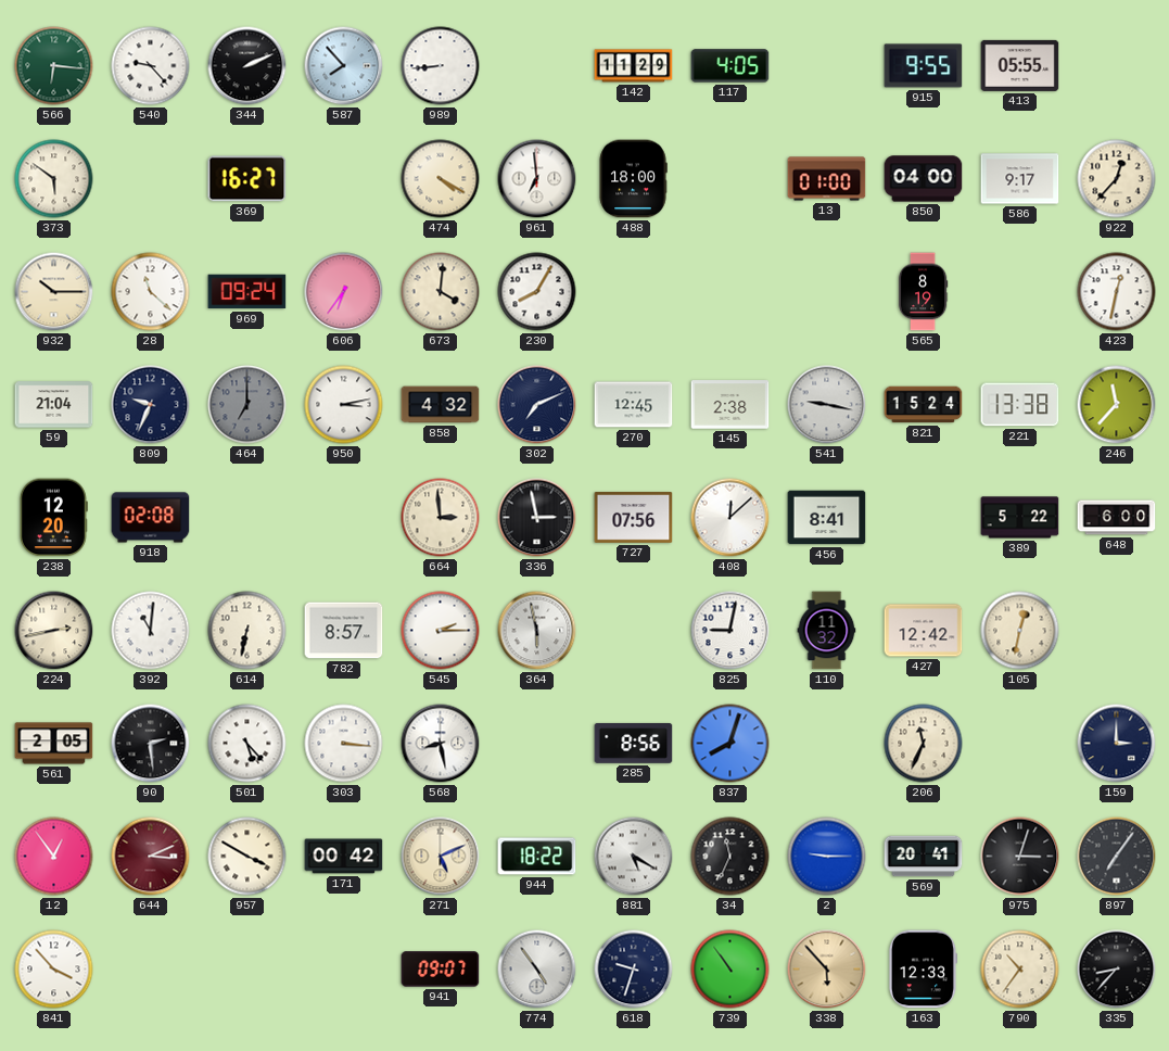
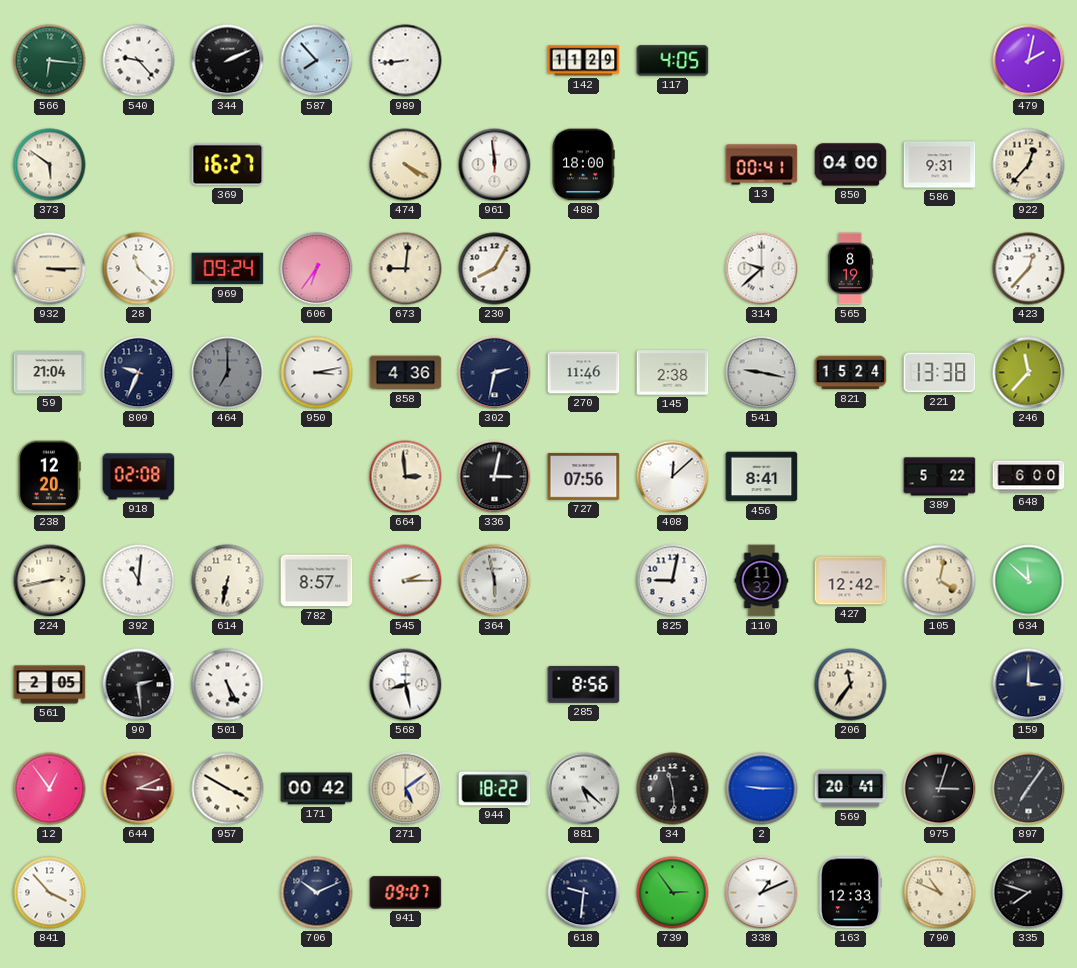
915: 9:55 -> none (924, 66)
413: 05:55 -> none (1020, 65)
479: none -> 2:02 (1029, 61)
961: 6:59 -> 11:59 (495, 165)
13: 01:00 -> 00:41 (762, 165)
586: 9:17 -> 9:31 (940, 165)
932: 10:15 -> 3:15 (50, 269)
673: 4:01 -> 9:01 (406, 269)
314: none -> 9:38 (762, 269)
423: 12:32 -> 12:37 (1029, 269)
858: 4:32 -> 4:36 (406, 373)
302: 7:11 -> 2:32 (495, 373)
270: 12:45 -> 11:46 (584, 373)
336: 2:58 -> 3:02 (495, 477)
105: 12:32 -> 4:02 (940, 581)
634: none -> 11:52 (1029, 581)
501: 5:23 -> 5:25 (228, 685)
303: 3:16 -> none (344, 744)
837: 8:03 -> none (730, 744)
206: 11:34 -> 11:36 (851, 685)
271: 5:11 -> 5:09 (406, 789)
881: 5:20 -> 5:22 (584, 789)
34: 11:34 -> 11:29 (673, 789)
706: none -> 10:11 (317, 893)
774: 4:54 -> none (537, 970)
618: 9:33 -> 9:31 (584, 893)
739: 10:54 -> 2:54 (673, 893)
338: 5:53 -> 1:11 (762, 893)
338 dial: champagne -> white (762, 893)
790: 10:36 -> 10:49 (940, 893)
335: 8:37 -> 7:48 (1029, 893)
